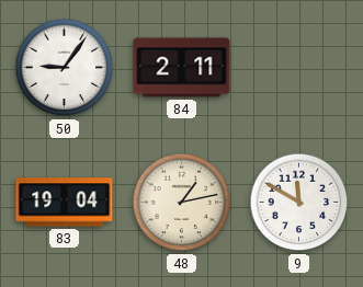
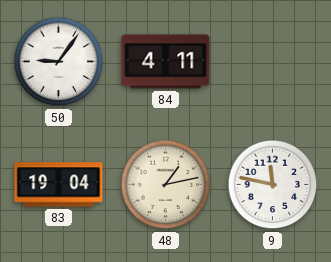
84: 2:11 -> 4:11 (166, 62)
9: 11:50 -> 11:47 (273, 185)
